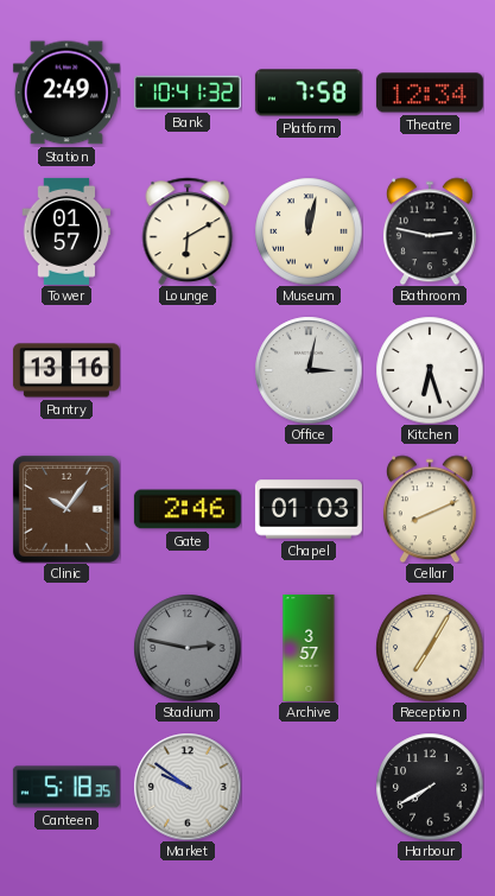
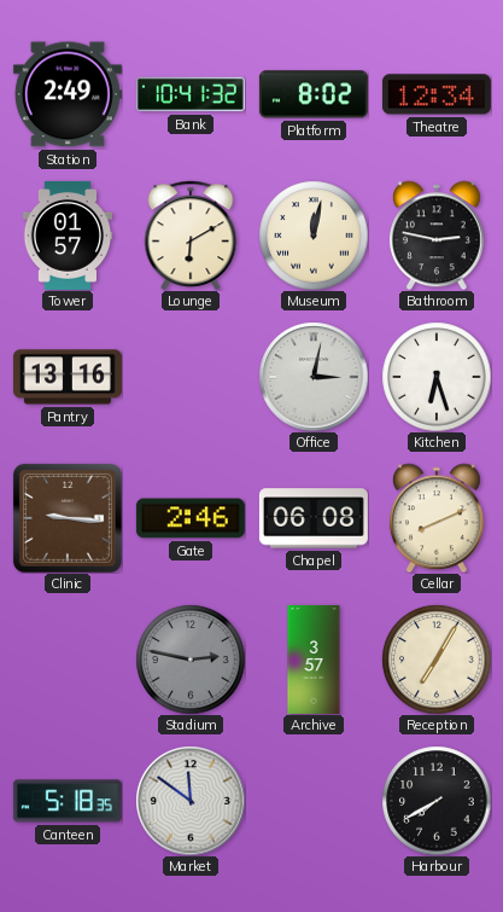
Platform: 7:58 -> 8:02 (314, 94)
Clinic: 10:06 -> 9:16 (68, 518)
Chapel: 01:03 -> 06:08 (314, 518)
Market: 9:51 -> 11:51 (191, 801)
